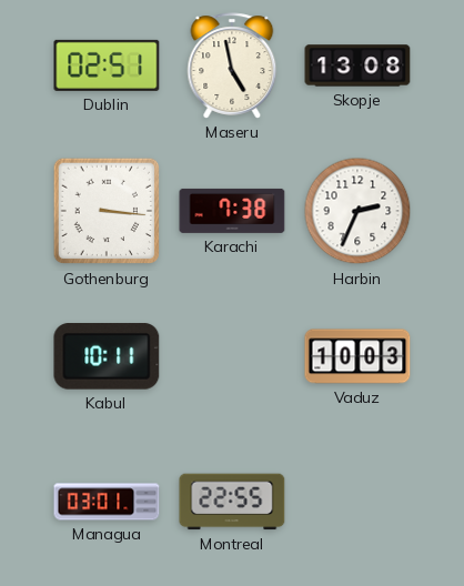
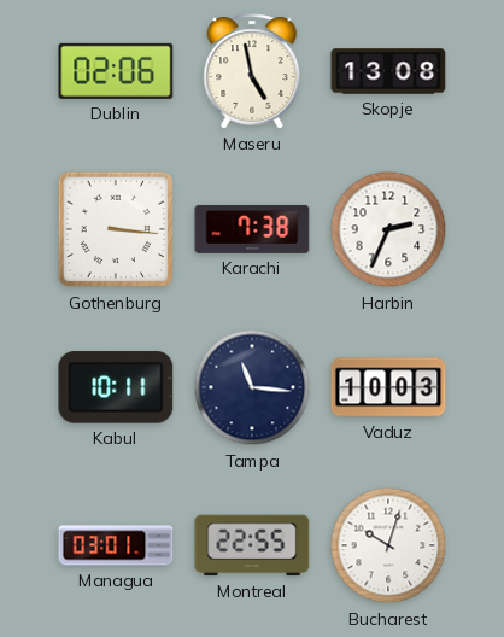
Dublin: 02:51 -> 02:06 (116, 71)
Tampa: none -> 11:16 (252, 387)
Bucharest: none -> 10:03 (388, 545)
